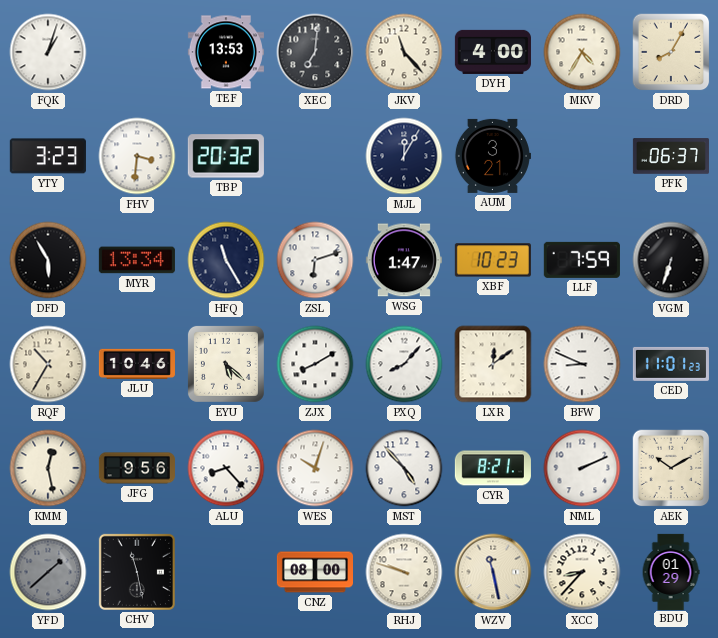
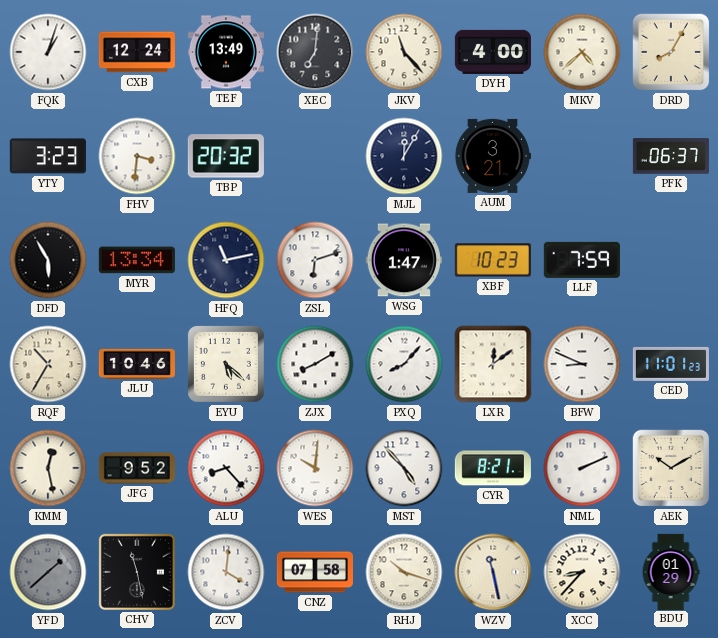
CXB: none -> 12:24 (136, 52)
TEF: 13:53 -> 13:49 (226, 52)
MKV: 4:35 -> 4:38 (582, 52)
HFQ: 11:25 -> 11:13 (226, 260)
VGM: 6:33 -> none (671, 260)
JFG: 9:56 -> 9:52 (137, 468)
WES: 10:03 -> 10:01 (315, 468)
ZCV: none -> 4:01 (226, 572)
CNZ: 08:00 -> 07:58 (314, 572)
RHJ: 9:48 -> 10:18 (404, 572)
